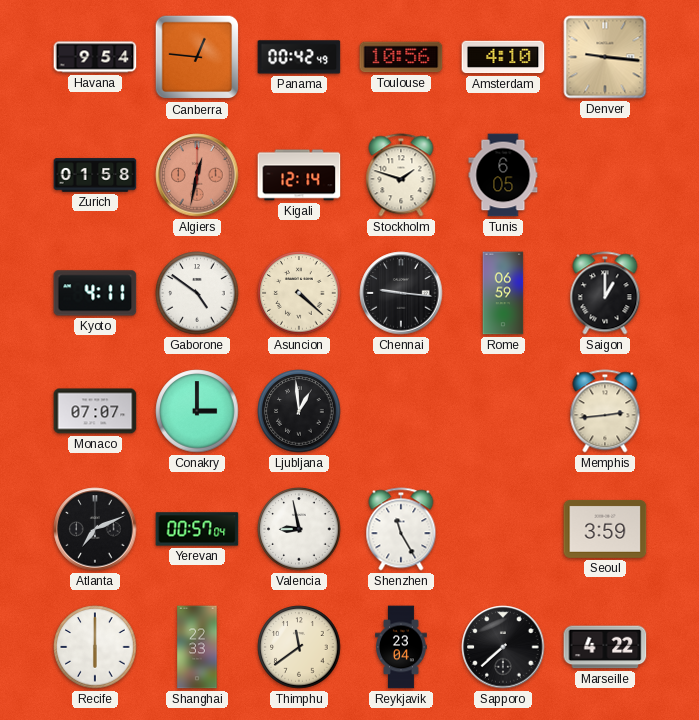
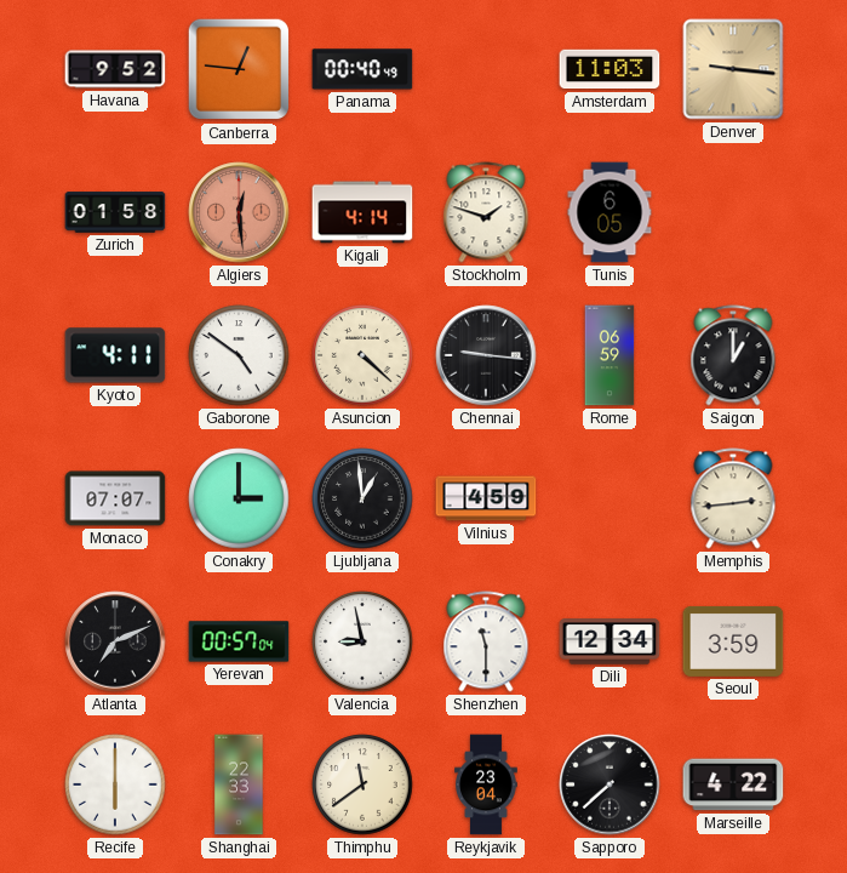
Havana: 9:54 -> 9:52 (115, 69)
Panama: 00:42 -> 00:40 (362, 69)
Toulouse: 10:56 -> none (401, 57)
Amsterdam: 4:10 -> 11:03 (610, 69)
Algiers: 12:32 -> 12:29 (239, 212)
Kigali: 12:14 -> 4:14 (362, 212)
Vilnius: none -> 4:59 (486, 498)
Shenzhen: 11:25 -> 11:30 (486, 641)
Dili: none -> 12:34 (610, 641)
